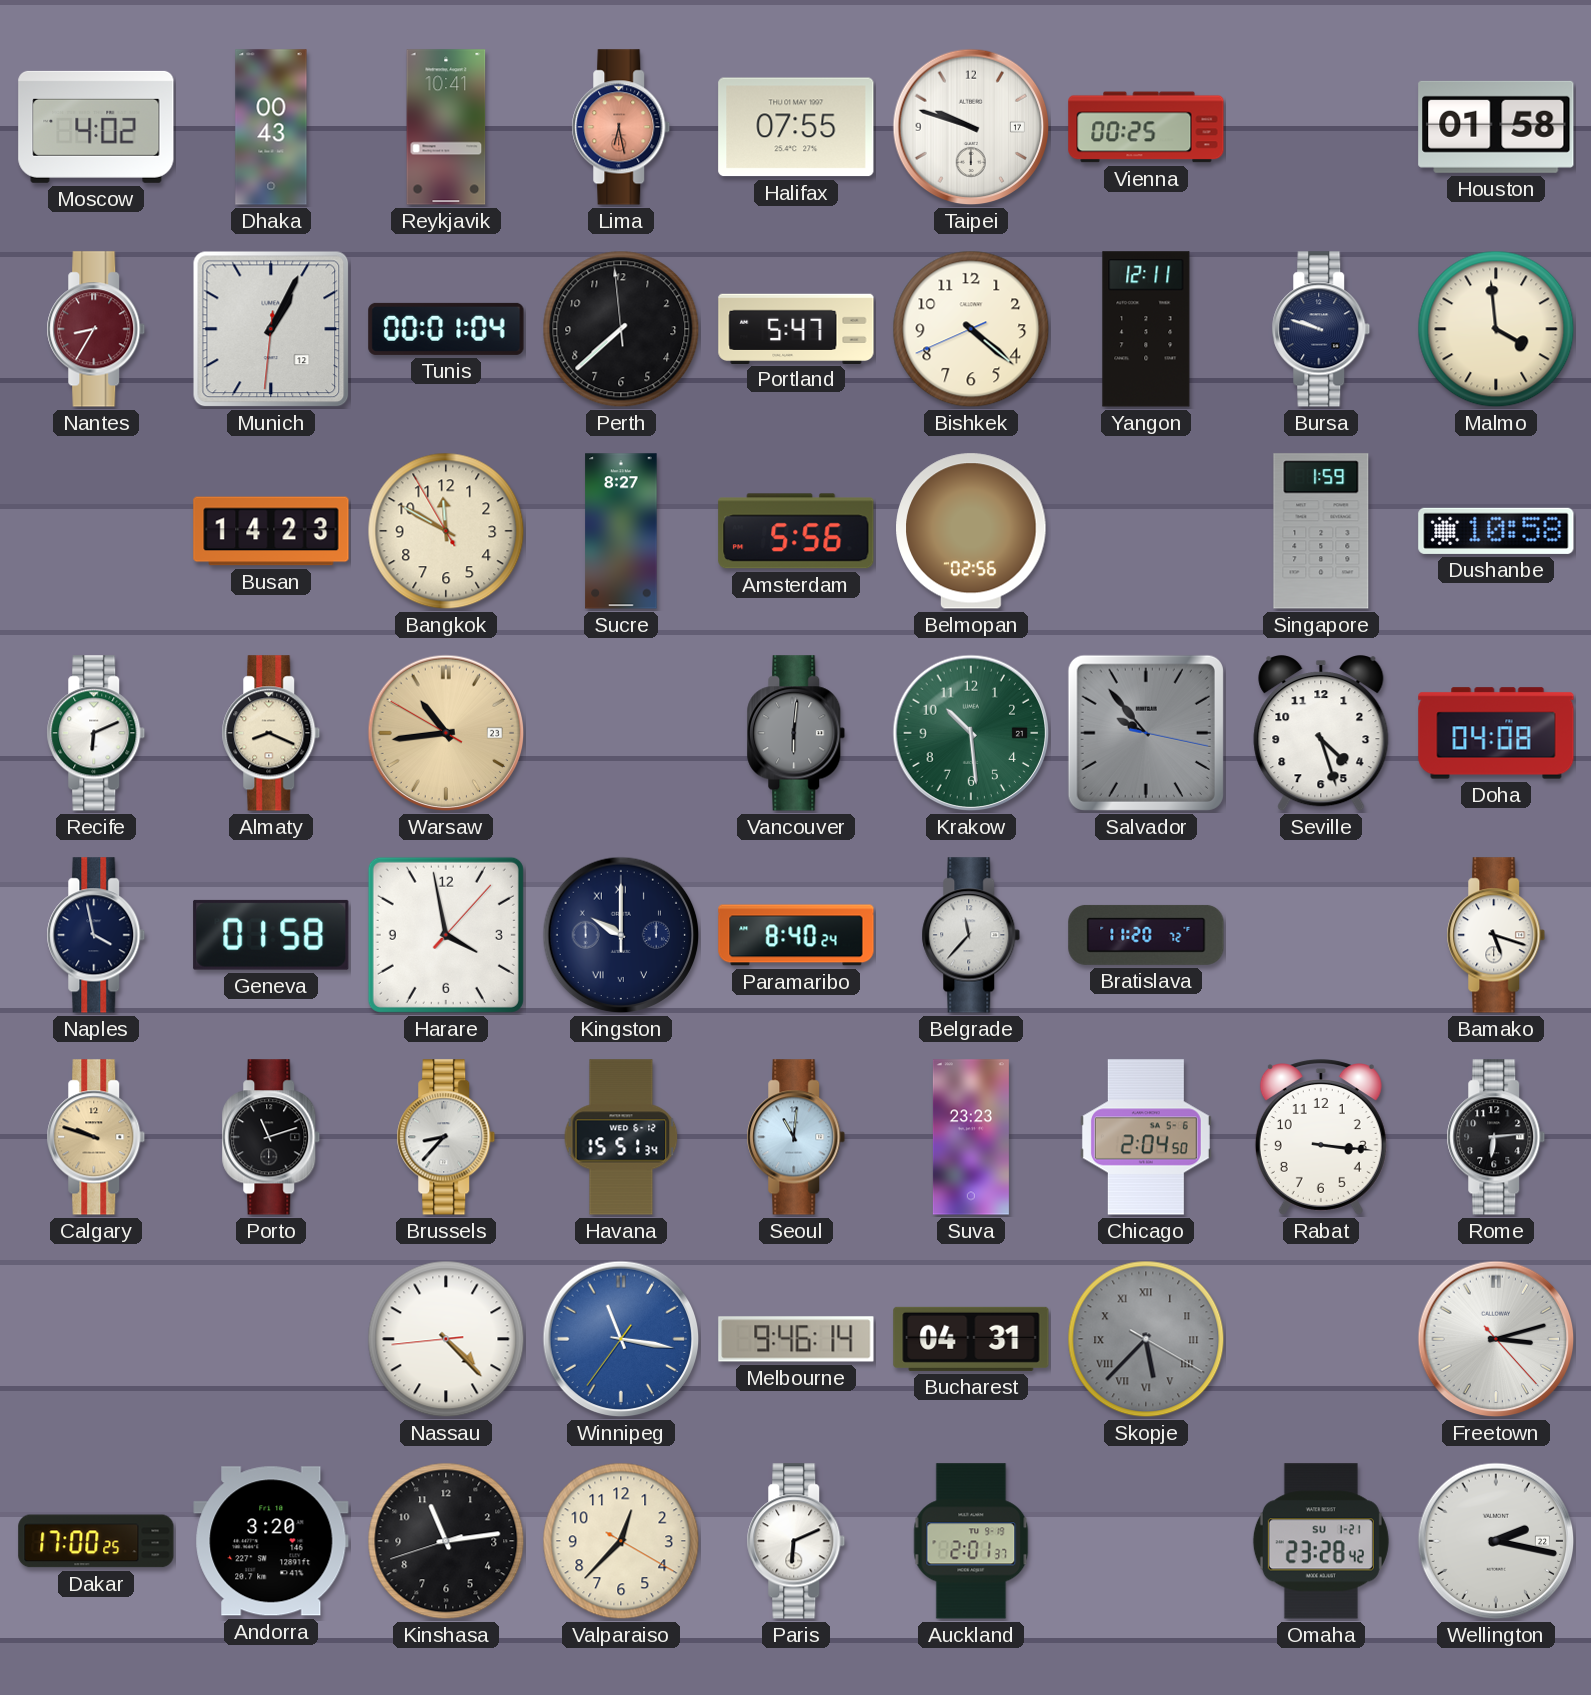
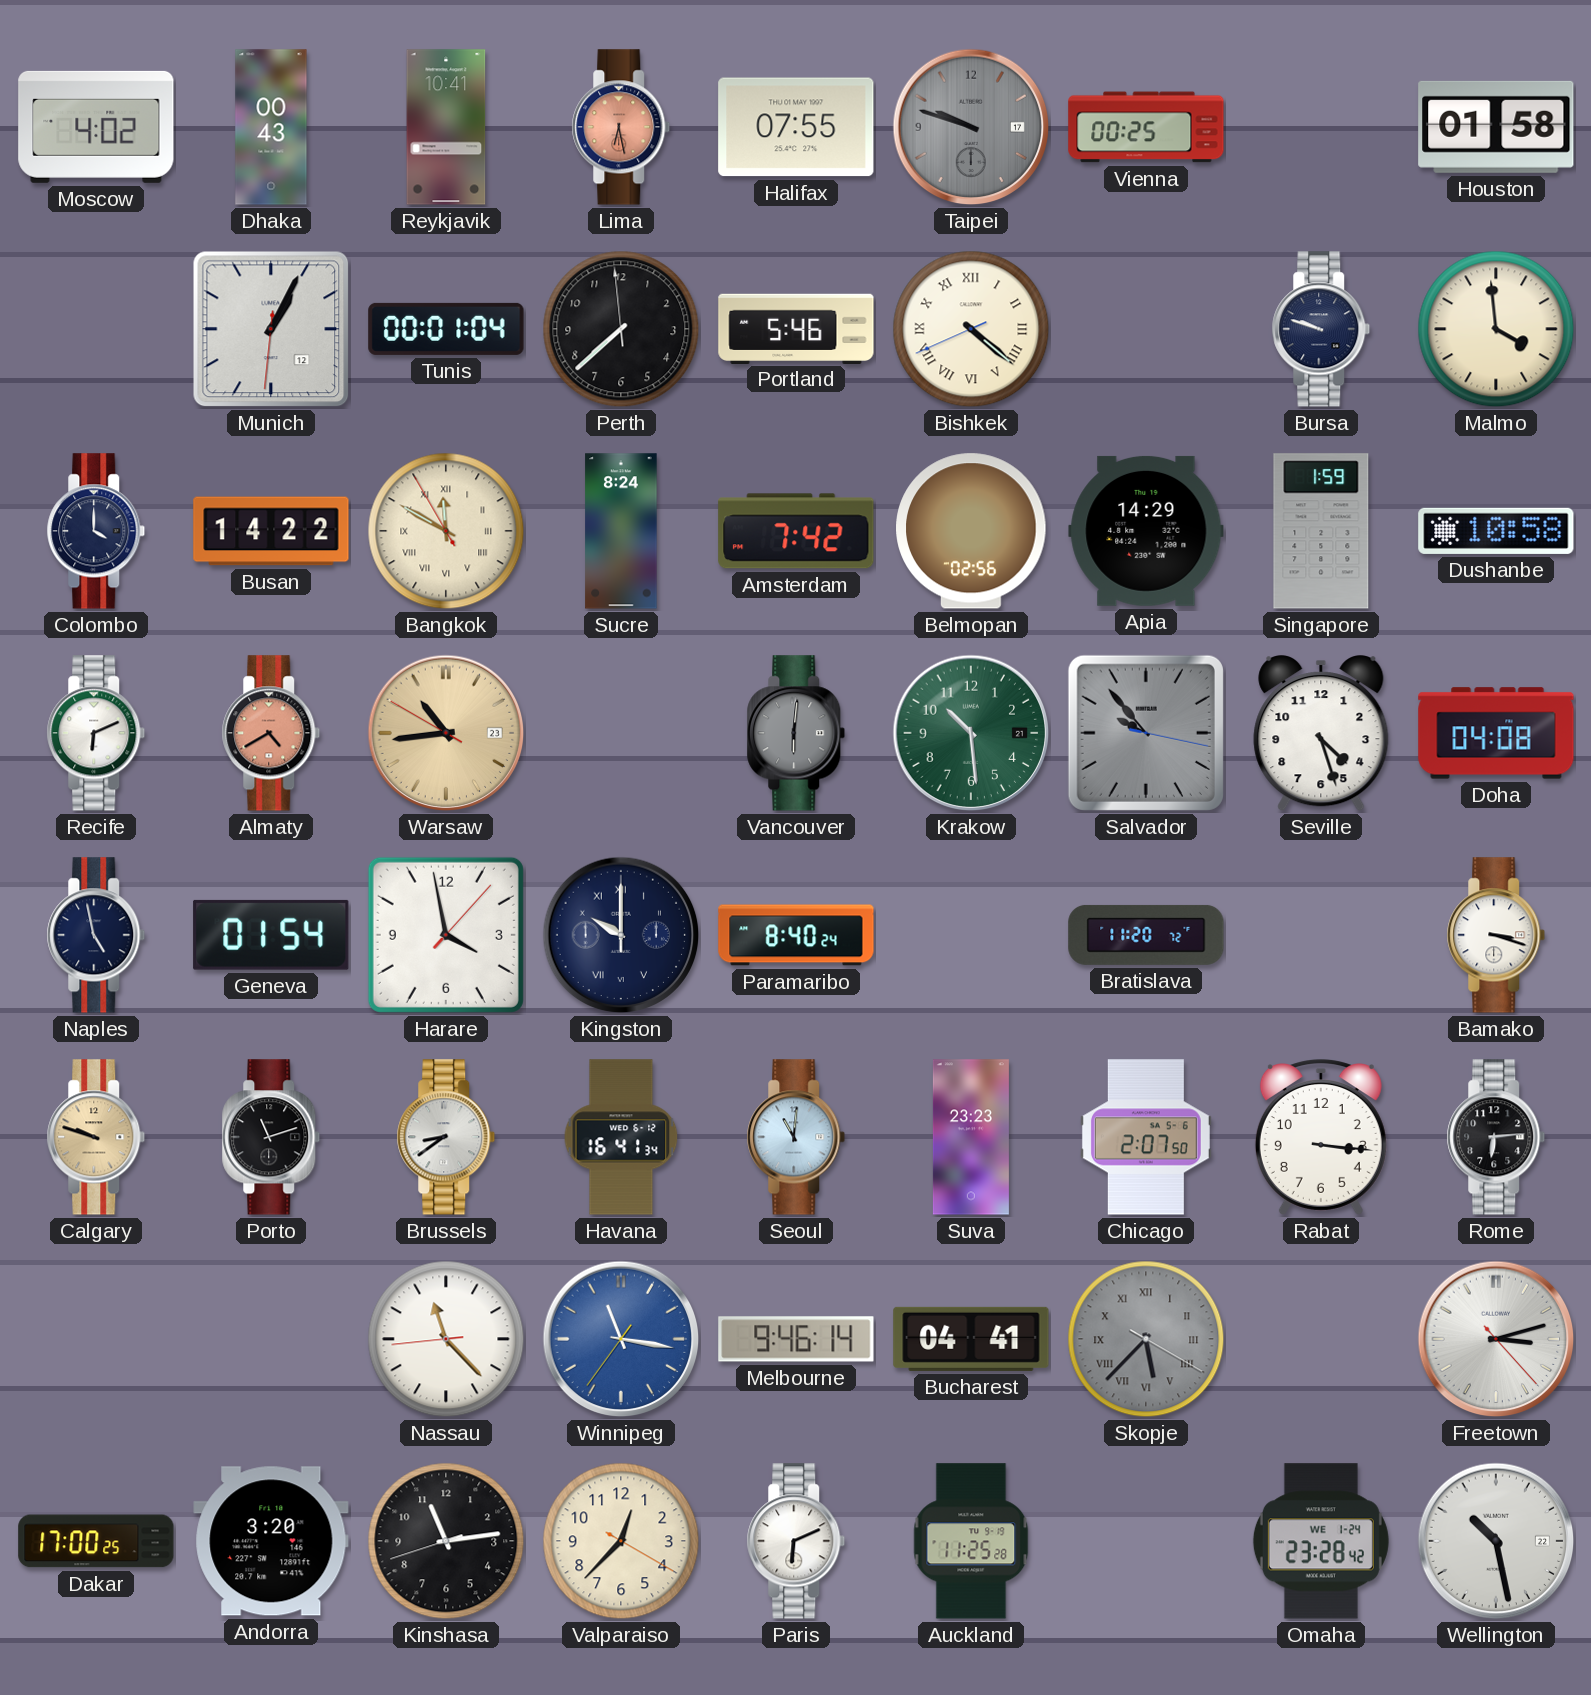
Taipei dial: white -> grey (971, 127)
Nantes: 8:35 -> none (96, 329)
Portland: 5:47 -> 5:46 (796, 328)
Bishkek numerals: Arabic -> Roman (971, 329)
Yangon: 12:11 -> none (1146, 329)
Colombo: none -> 4:00 (96, 531)
Busan: 14:23 -> 14:22 (271, 531)
Bangkok numerals: Arabic -> Roman (446, 531)
Sucre: 8:27 -> 8:24 (621, 531)
Amsterdam: 5:56 -> 7:42 (796, 531)
Apia: none -> 14:29 (1146, 531)
Almaty: 8:19 -> 4:40 (271, 733)
Almaty dial: cream -> salmon (271, 733)
Naples: 3:58 -> 4:58 (96, 935)
Geneva: 01:58 -> 01:54 (271, 935)
Belgrade: 11:37 -> none (971, 935)
Bamako: 5:18 -> 3:18 (1496, 935)
Brussels: 8:37 -> 8:39 (446, 1137)
Havana: 15:51 -> 16:41 (621, 1137)
Chicago: 2:04 -> 2:07 (1146, 1137)
Nassau: 4:22 -> 11:22 (446, 1339)
Bucharest: 04:31 -> 04:41 (971, 1339)
Auckland: 2:01 -> 11:25 (971, 1541)
Omaha date: SU 1-21 -> WE 1-24 (1321, 1541)
Wellington: 2:17 -> 10:28 (1496, 1541)
